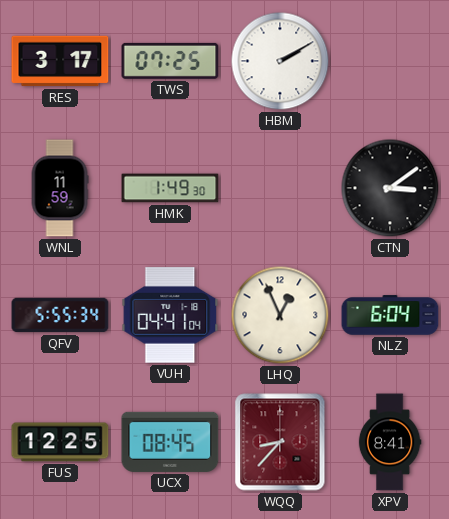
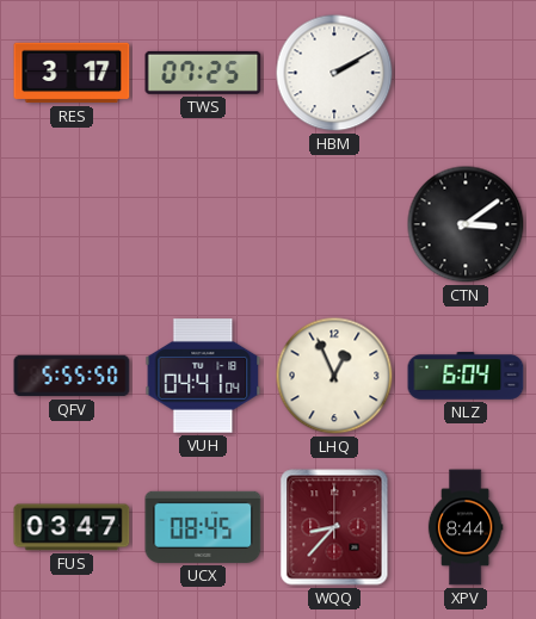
WNL: 11:59 -> none (60, 188)
HMK: 1:49 -> none (170, 188)
QFV: 5:55:34 -> 5:55:50 (72, 376)
FUS: 12:25 -> 03:47 (72, 527)
XPV: 8:41 -> 8:44 (466, 527)
